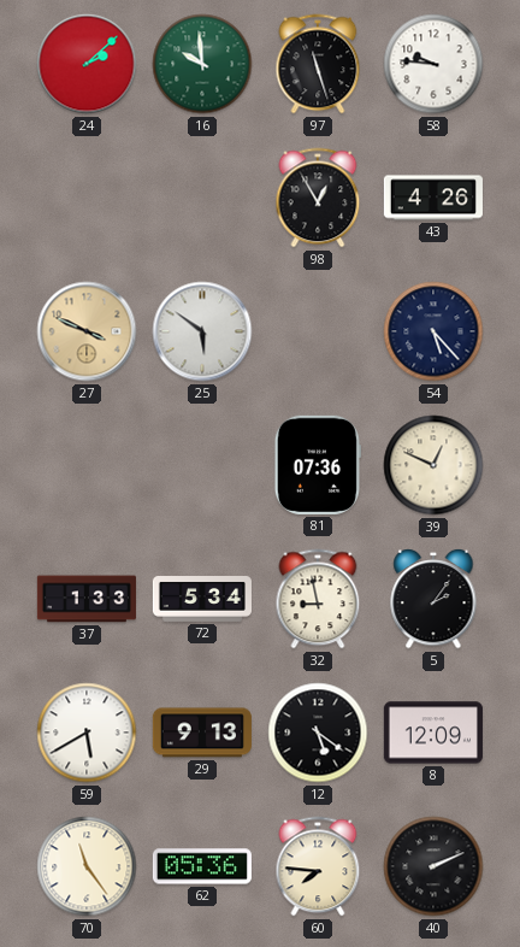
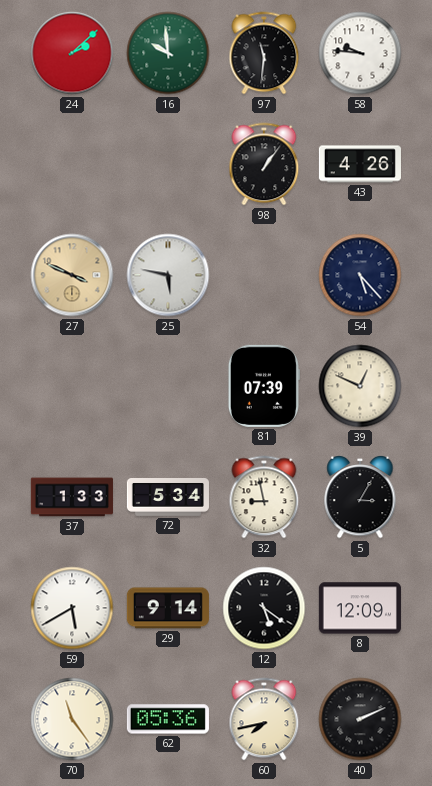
97: 11:27 -> 11:31 (264, 53)
98: 12:55 -> 1:06 (264, 164)
25: 5:51 -> 5:47 (168, 275)
81: 07:36 -> 07:39 (264, 386)
5: 2:06 -> 3:05 (360, 497)
29: 9:13 -> 9:14 (168, 608)
60: 7:46 -> 7:43 (264, 719)
